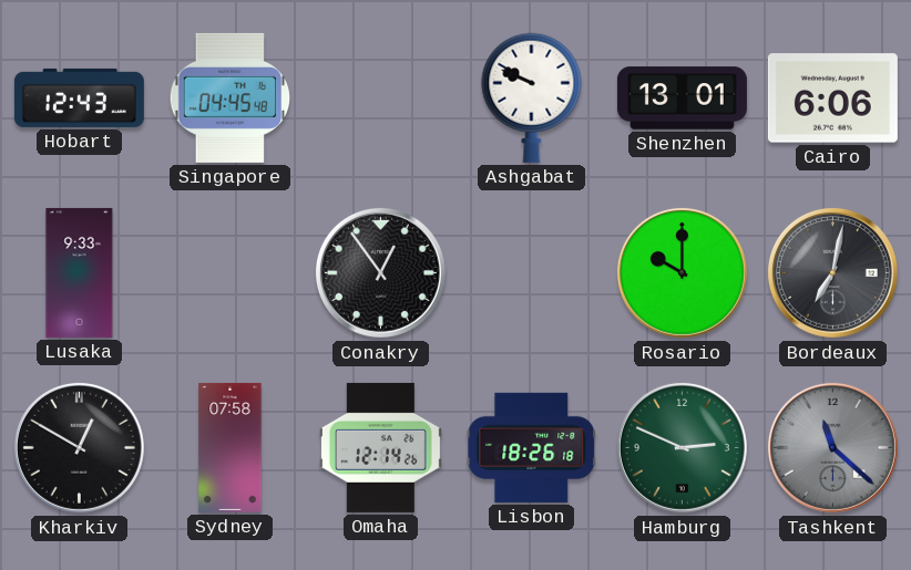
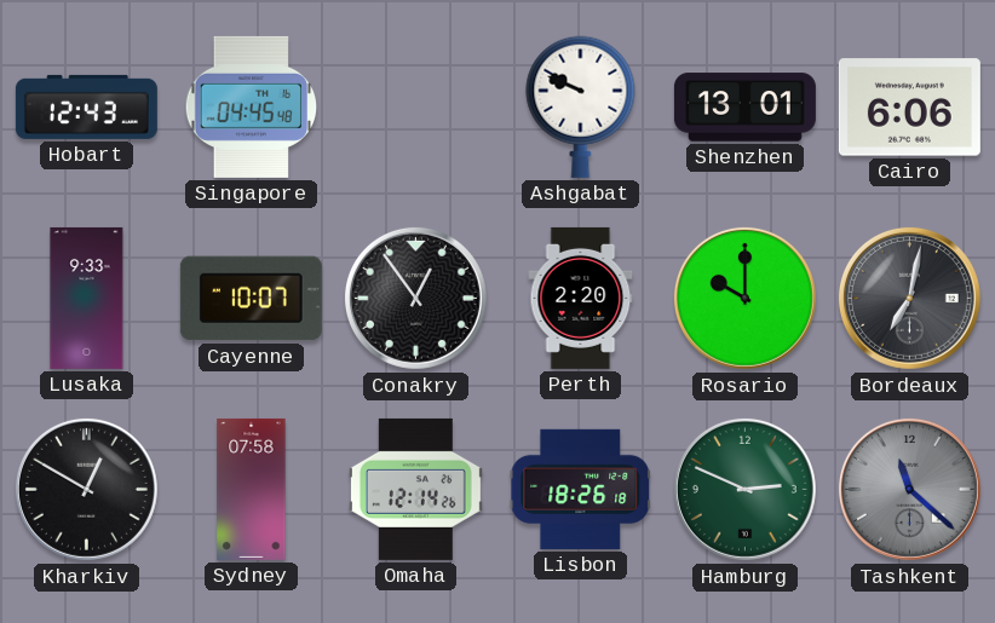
Cayenne: none -> 10:07 (251, 299)
Perth: none -> 2:20 (581, 298)
